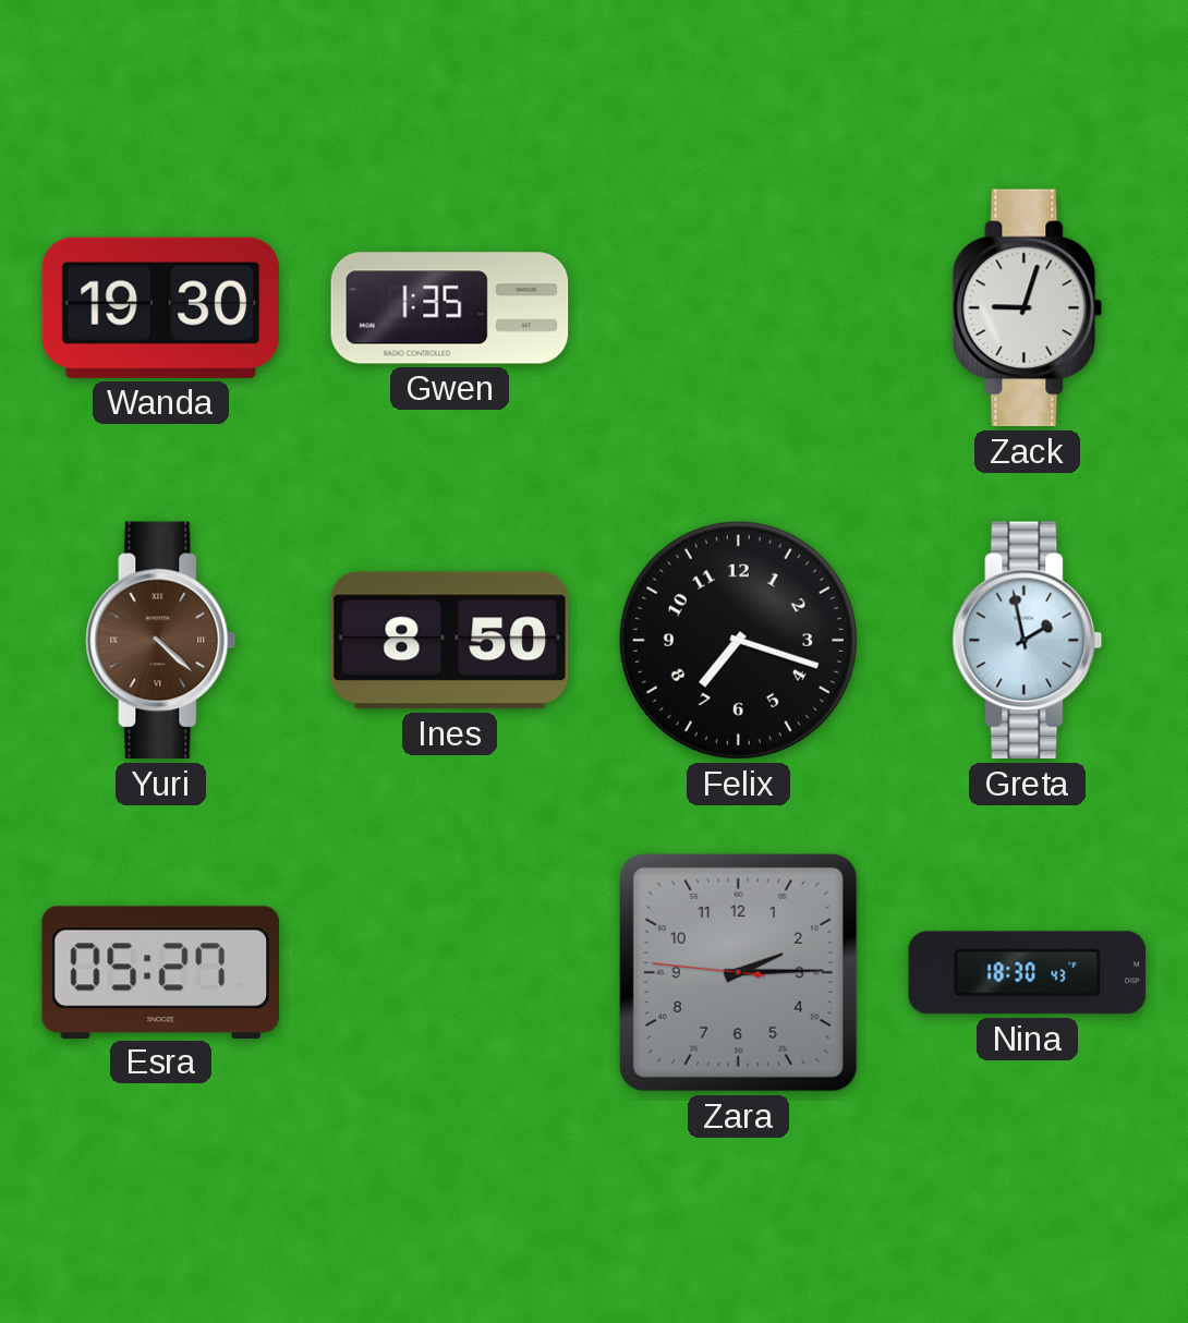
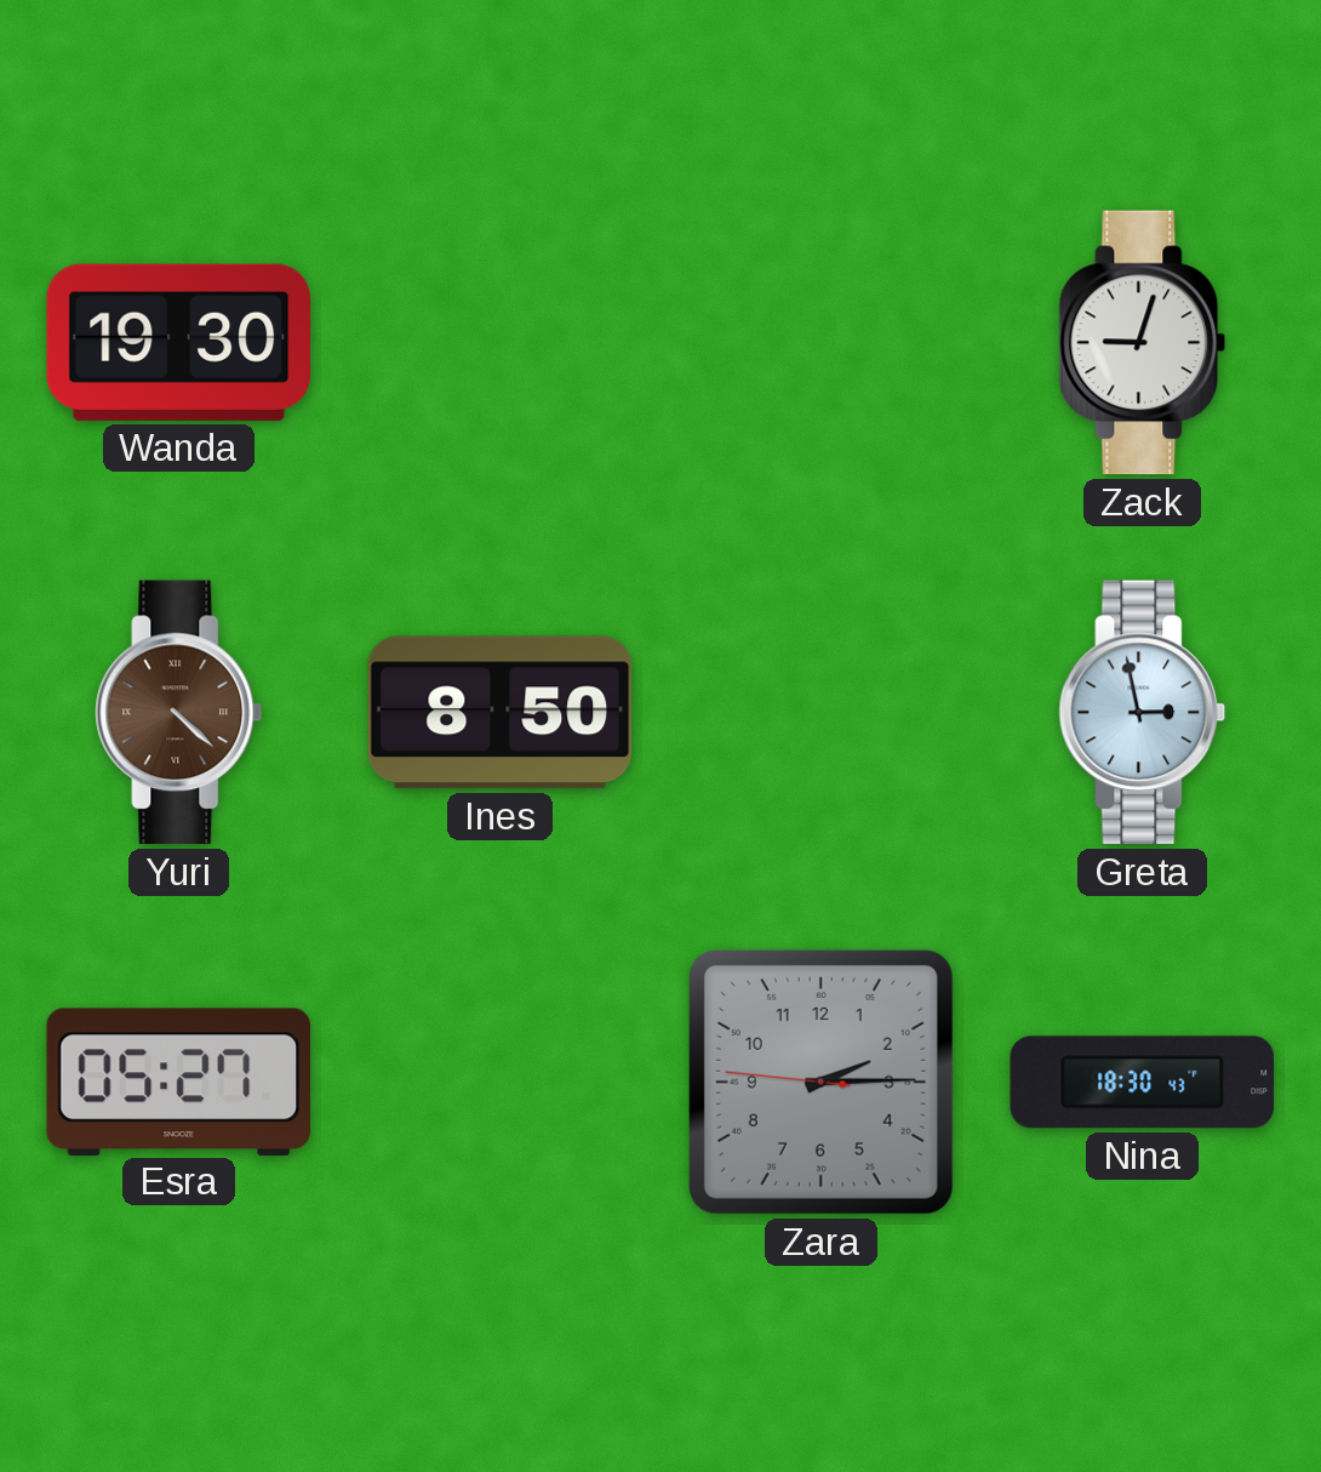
Gwen: 1:35 -> none (450, 308)
Felix: 7:18 -> none (738, 640)
Greta: 1:58 -> 2:58 (1143, 713)
